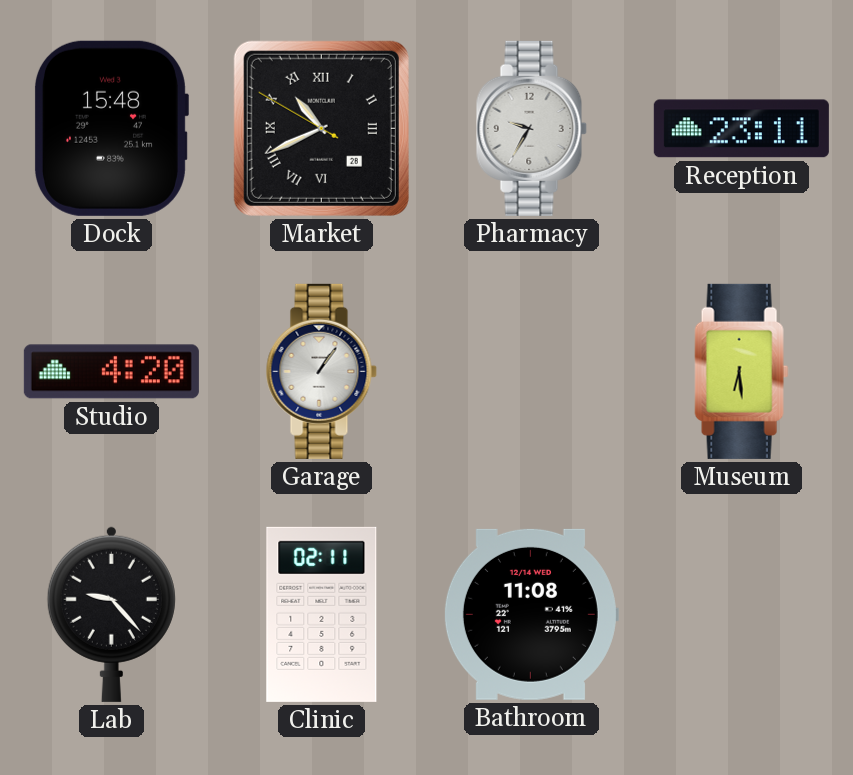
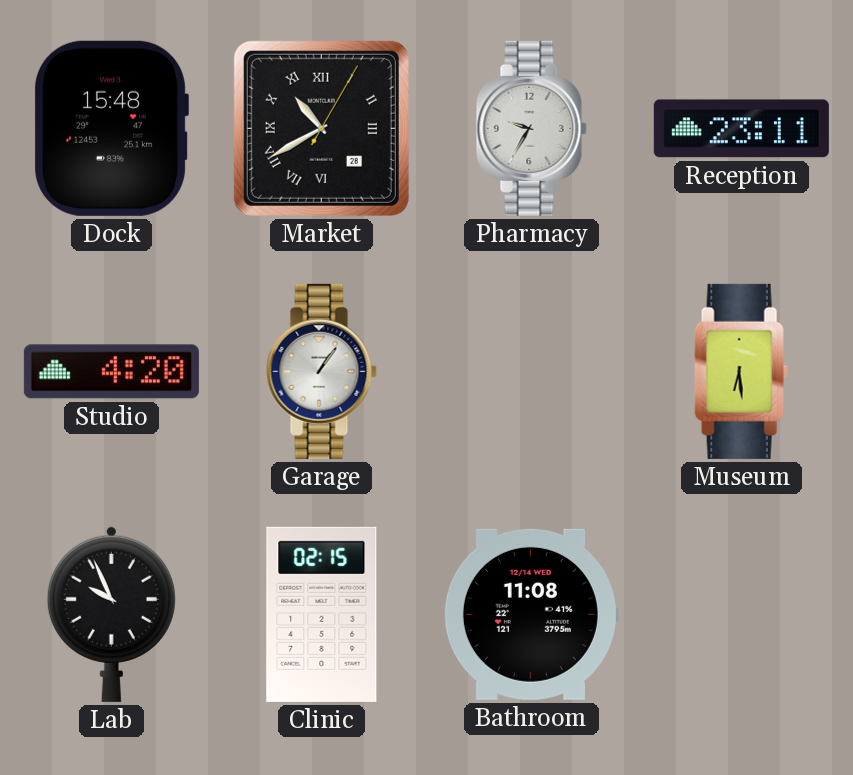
Market: 10:40:50 -> 10:40:05 (321, 128)
Lab: 9:23 -> 9:56 (111, 614)
Clinic: 02:11 -> 02:15 (322, 614)
